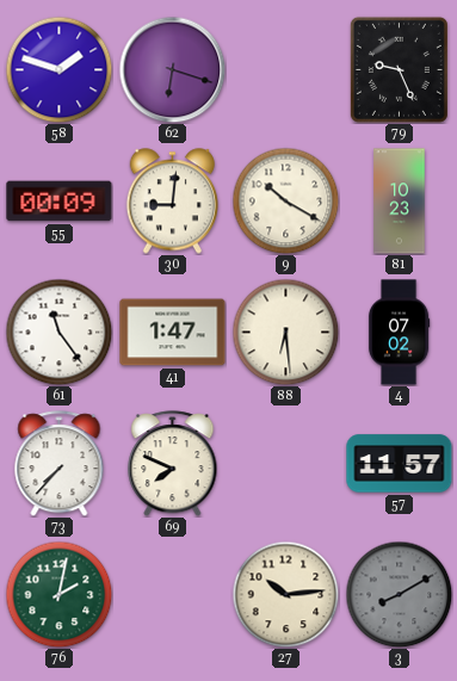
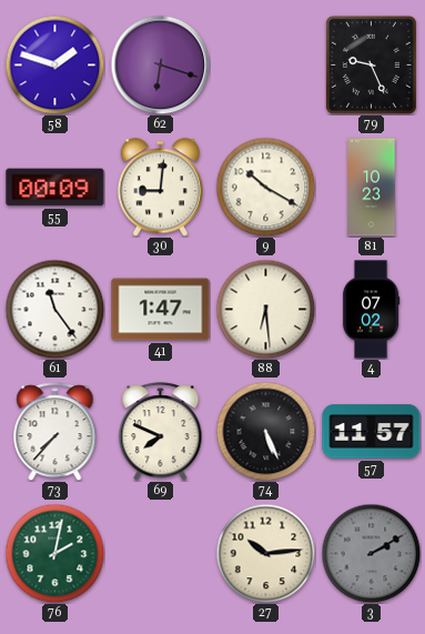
74: none -> 5:26 (265, 431)
3: 8:10 -> 2:10 (371, 553)
